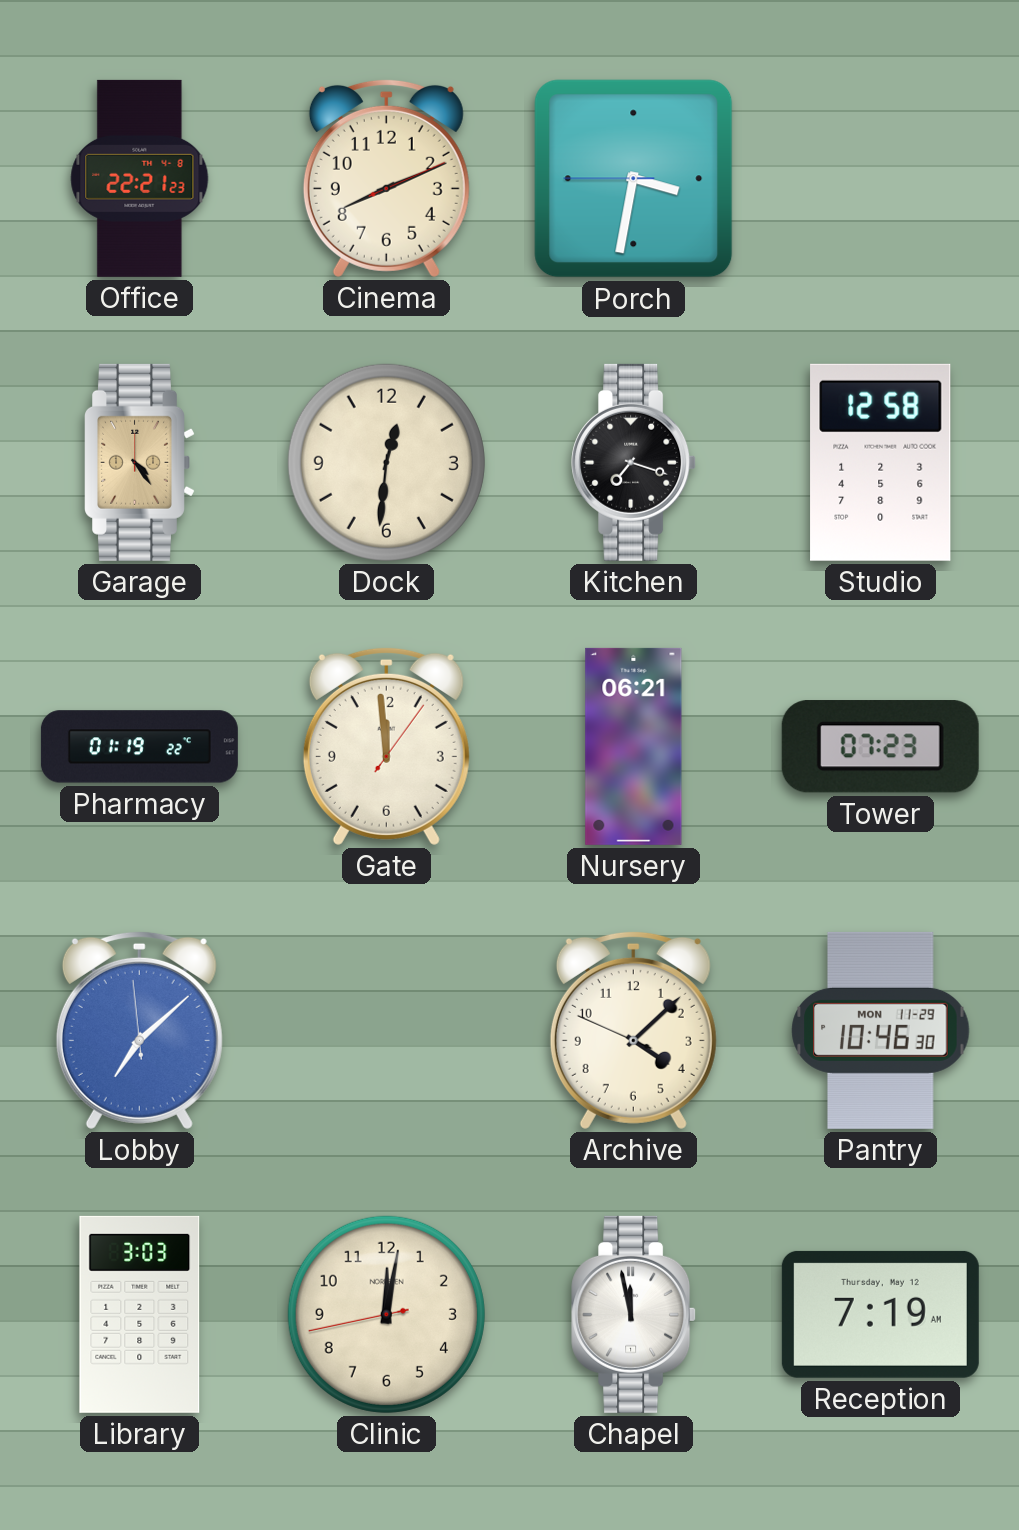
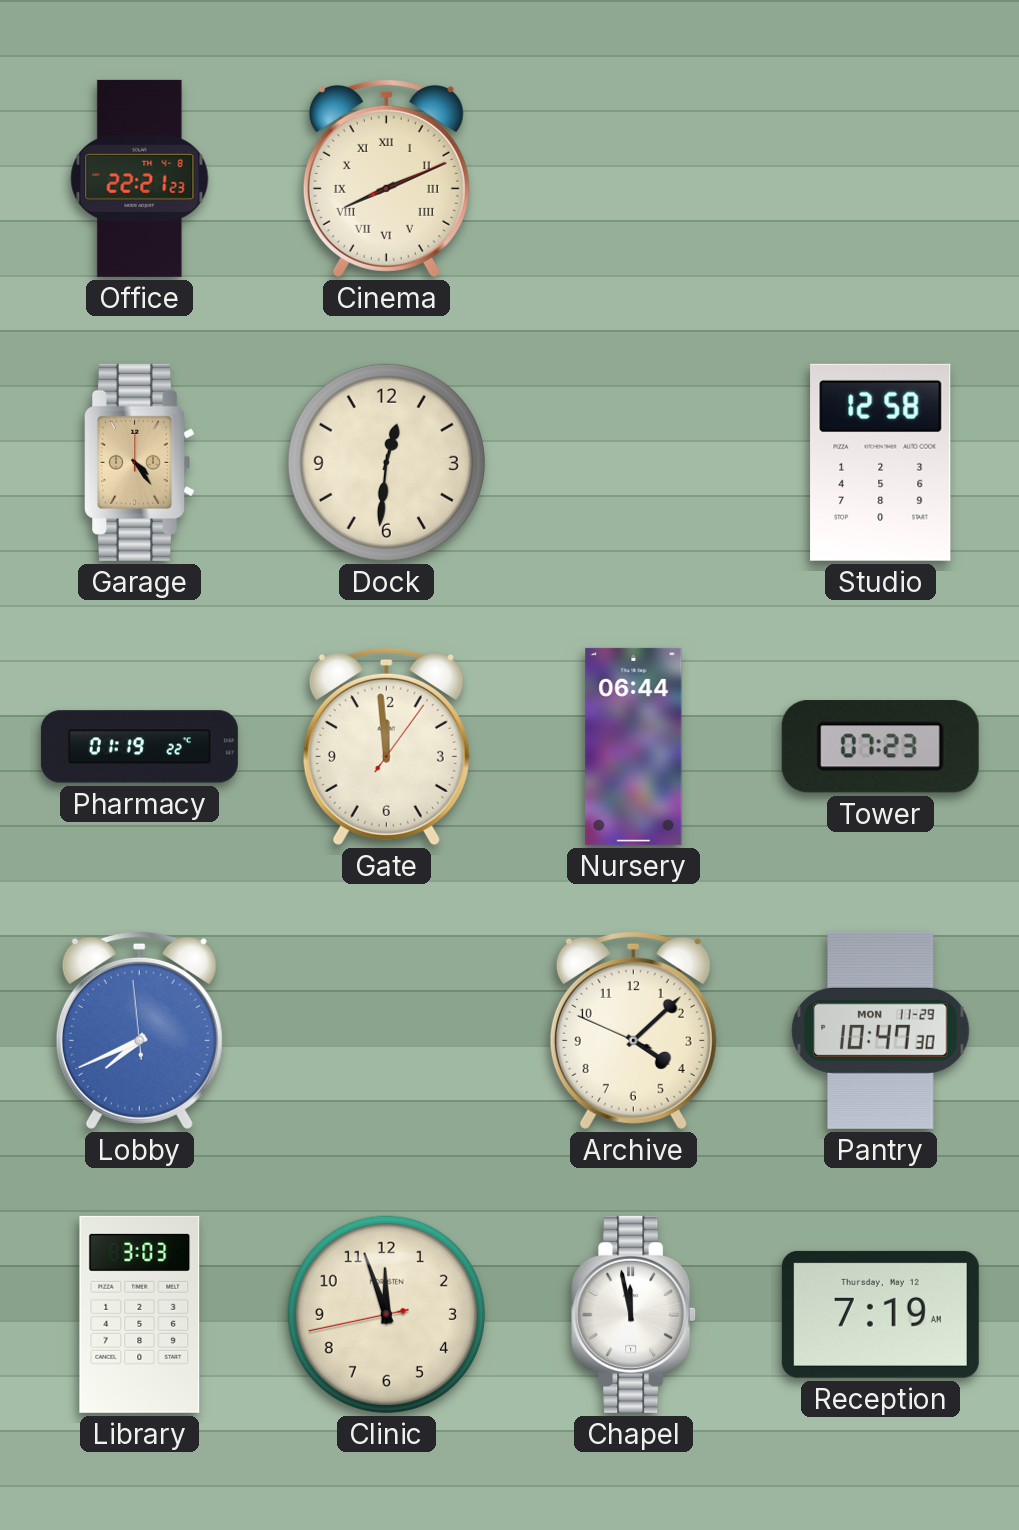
Cinema numerals: Arabic -> Roman (386, 178)
Porch: 3:31 -> none (634, 179)
Kitchen: 7:18 -> none (634, 462)
Nursery: 06:21 -> 06:44 (634, 746)
Lobby: 7:07 -> 7:40 (139, 1030)
Pantry: 10:46 -> 10:47 (881, 1030)
Clinic: 12:01 -> 11:56 (386, 1314)
